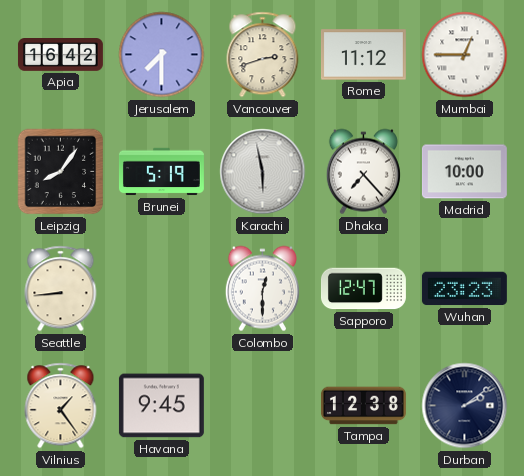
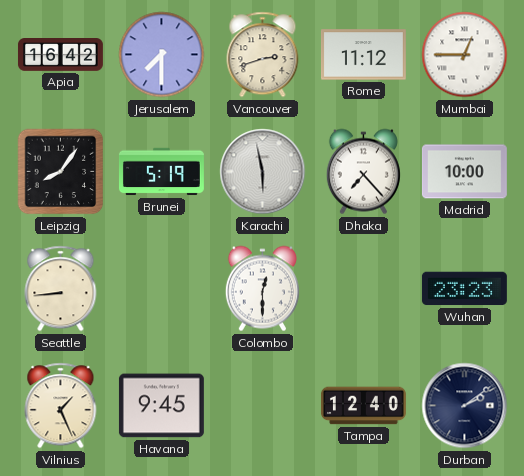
Sapporo: 12:47 -> none (363, 289)
Vilnius: 1:24 -> 1:26 (61, 406)
Tampa: 12:38 -> 12:40 (363, 406)
